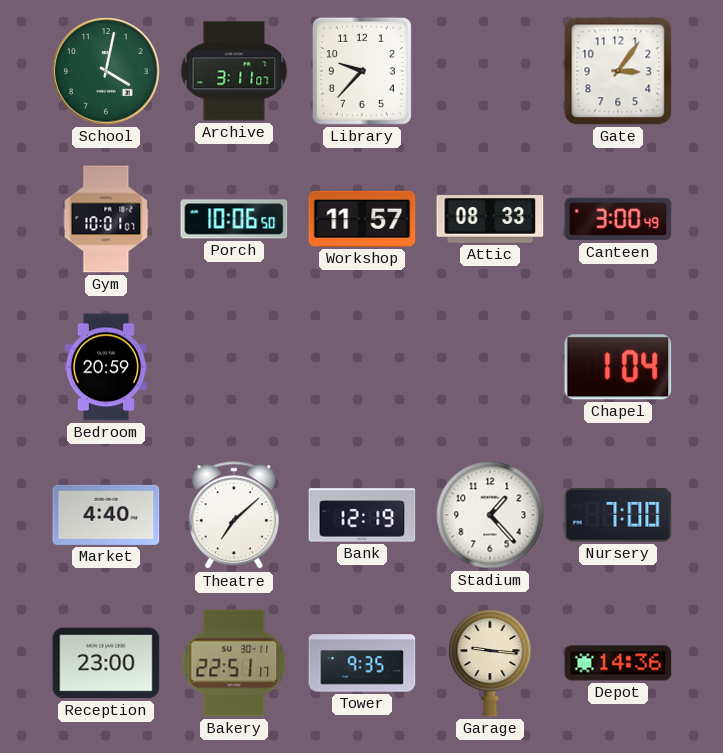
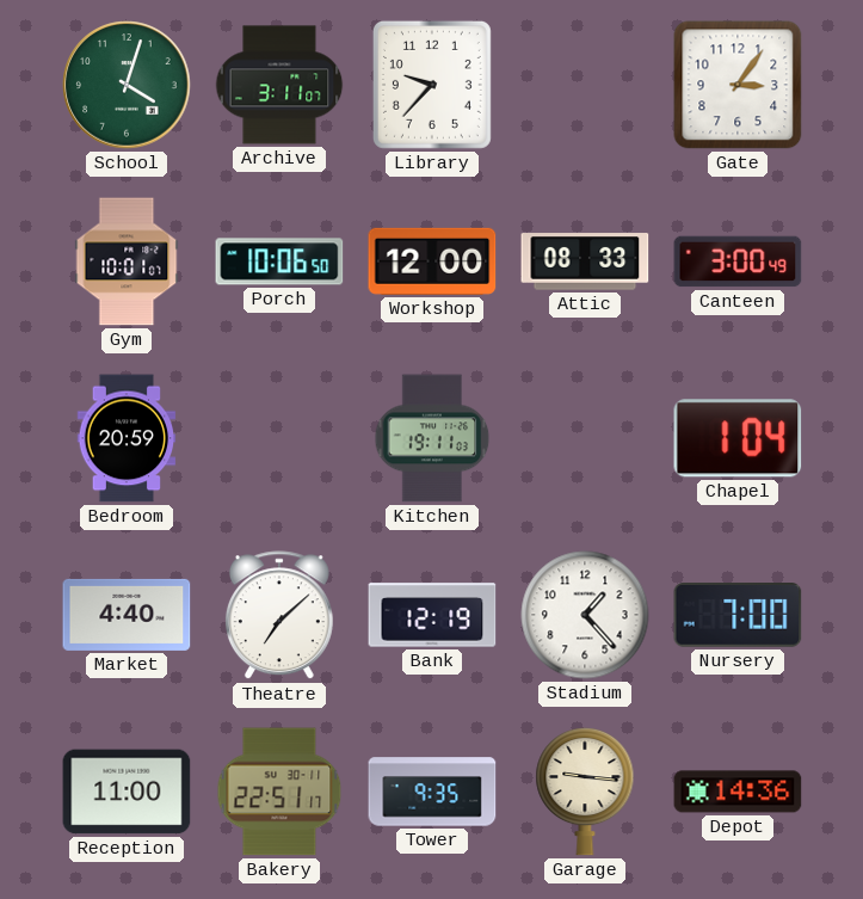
School: 4:02 -> 4:03 (127, 85)
Workshop: 11:57 -> 12:00 (432, 261)
Kitchen: none -> 19:11 (432, 438)
Reception: 23:00 -> 11:00 (127, 792)
